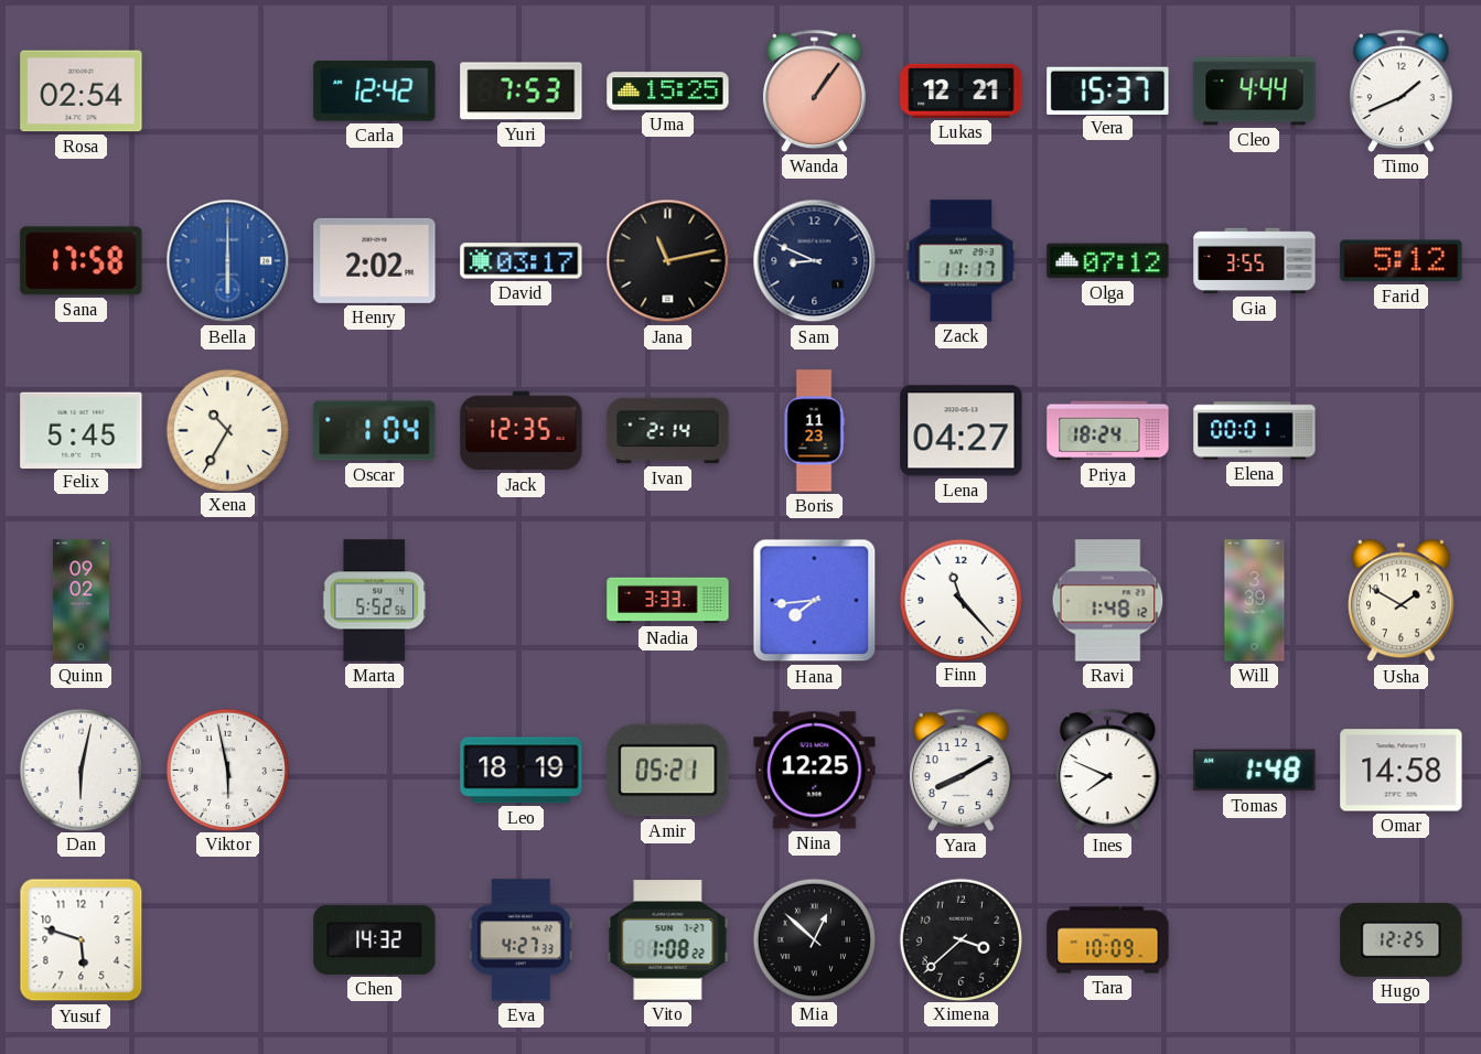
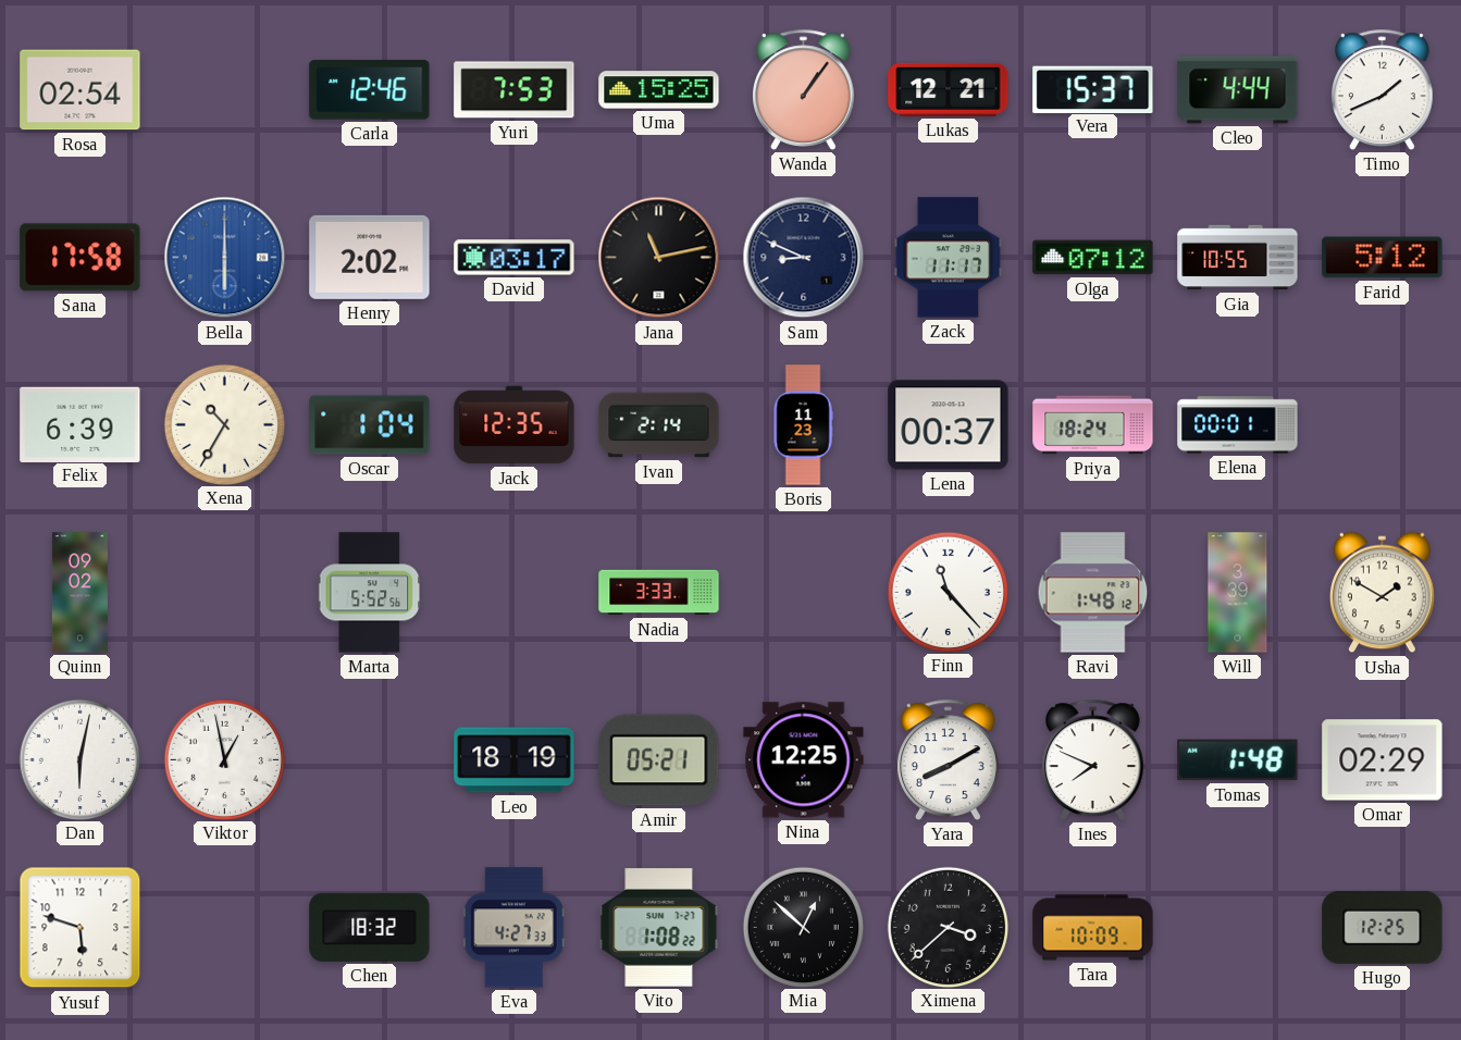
Carla: 12:42 -> 12:46 (370, 90)
Gia: 3:55 -> 10:55 (1238, 258)
Felix: 5:45 -> 6:39 (81, 424)
Lena: 04:27 -> 00:37 (949, 425)
Hana: 7:44 -> none (815, 601)
Viktor: 5:58 -> 12:58 (224, 759)
Omar: 14:58 -> 02:29 (1383, 760)
Chen: 14:32 -> 18:32 (370, 927)
